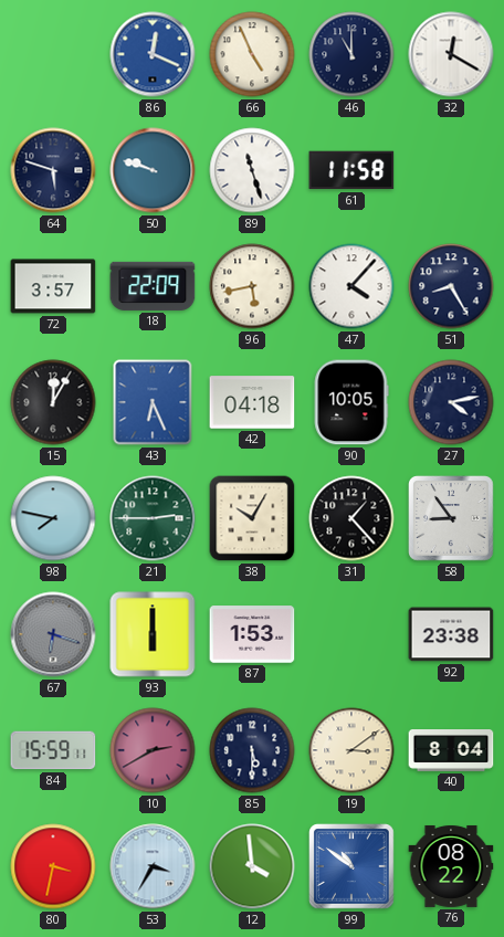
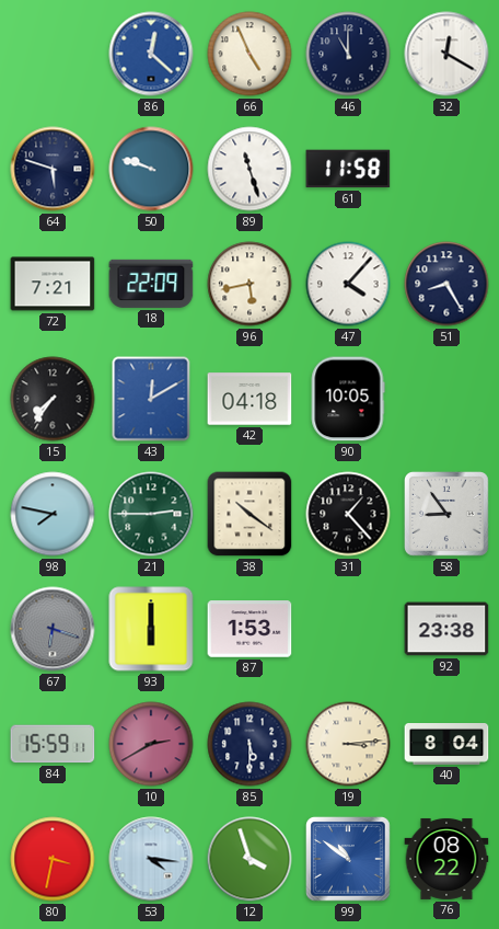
86: 12:19 -> 12:22 (151, 54)
72: 3:57 -> 7:21 (53, 284)
15: 12:05 -> 7:36 (53, 399)
43: 6:26 -> 12:10 (151, 399)
27: 4:13 -> none (451, 402)
38: 10:05 -> 10:21 (249, 514)
19: 3:09 -> 3:14 (348, 744)
53: 3:35 -> 4:16 (151, 859)
12: 3:59 -> 3:57 (249, 859)
